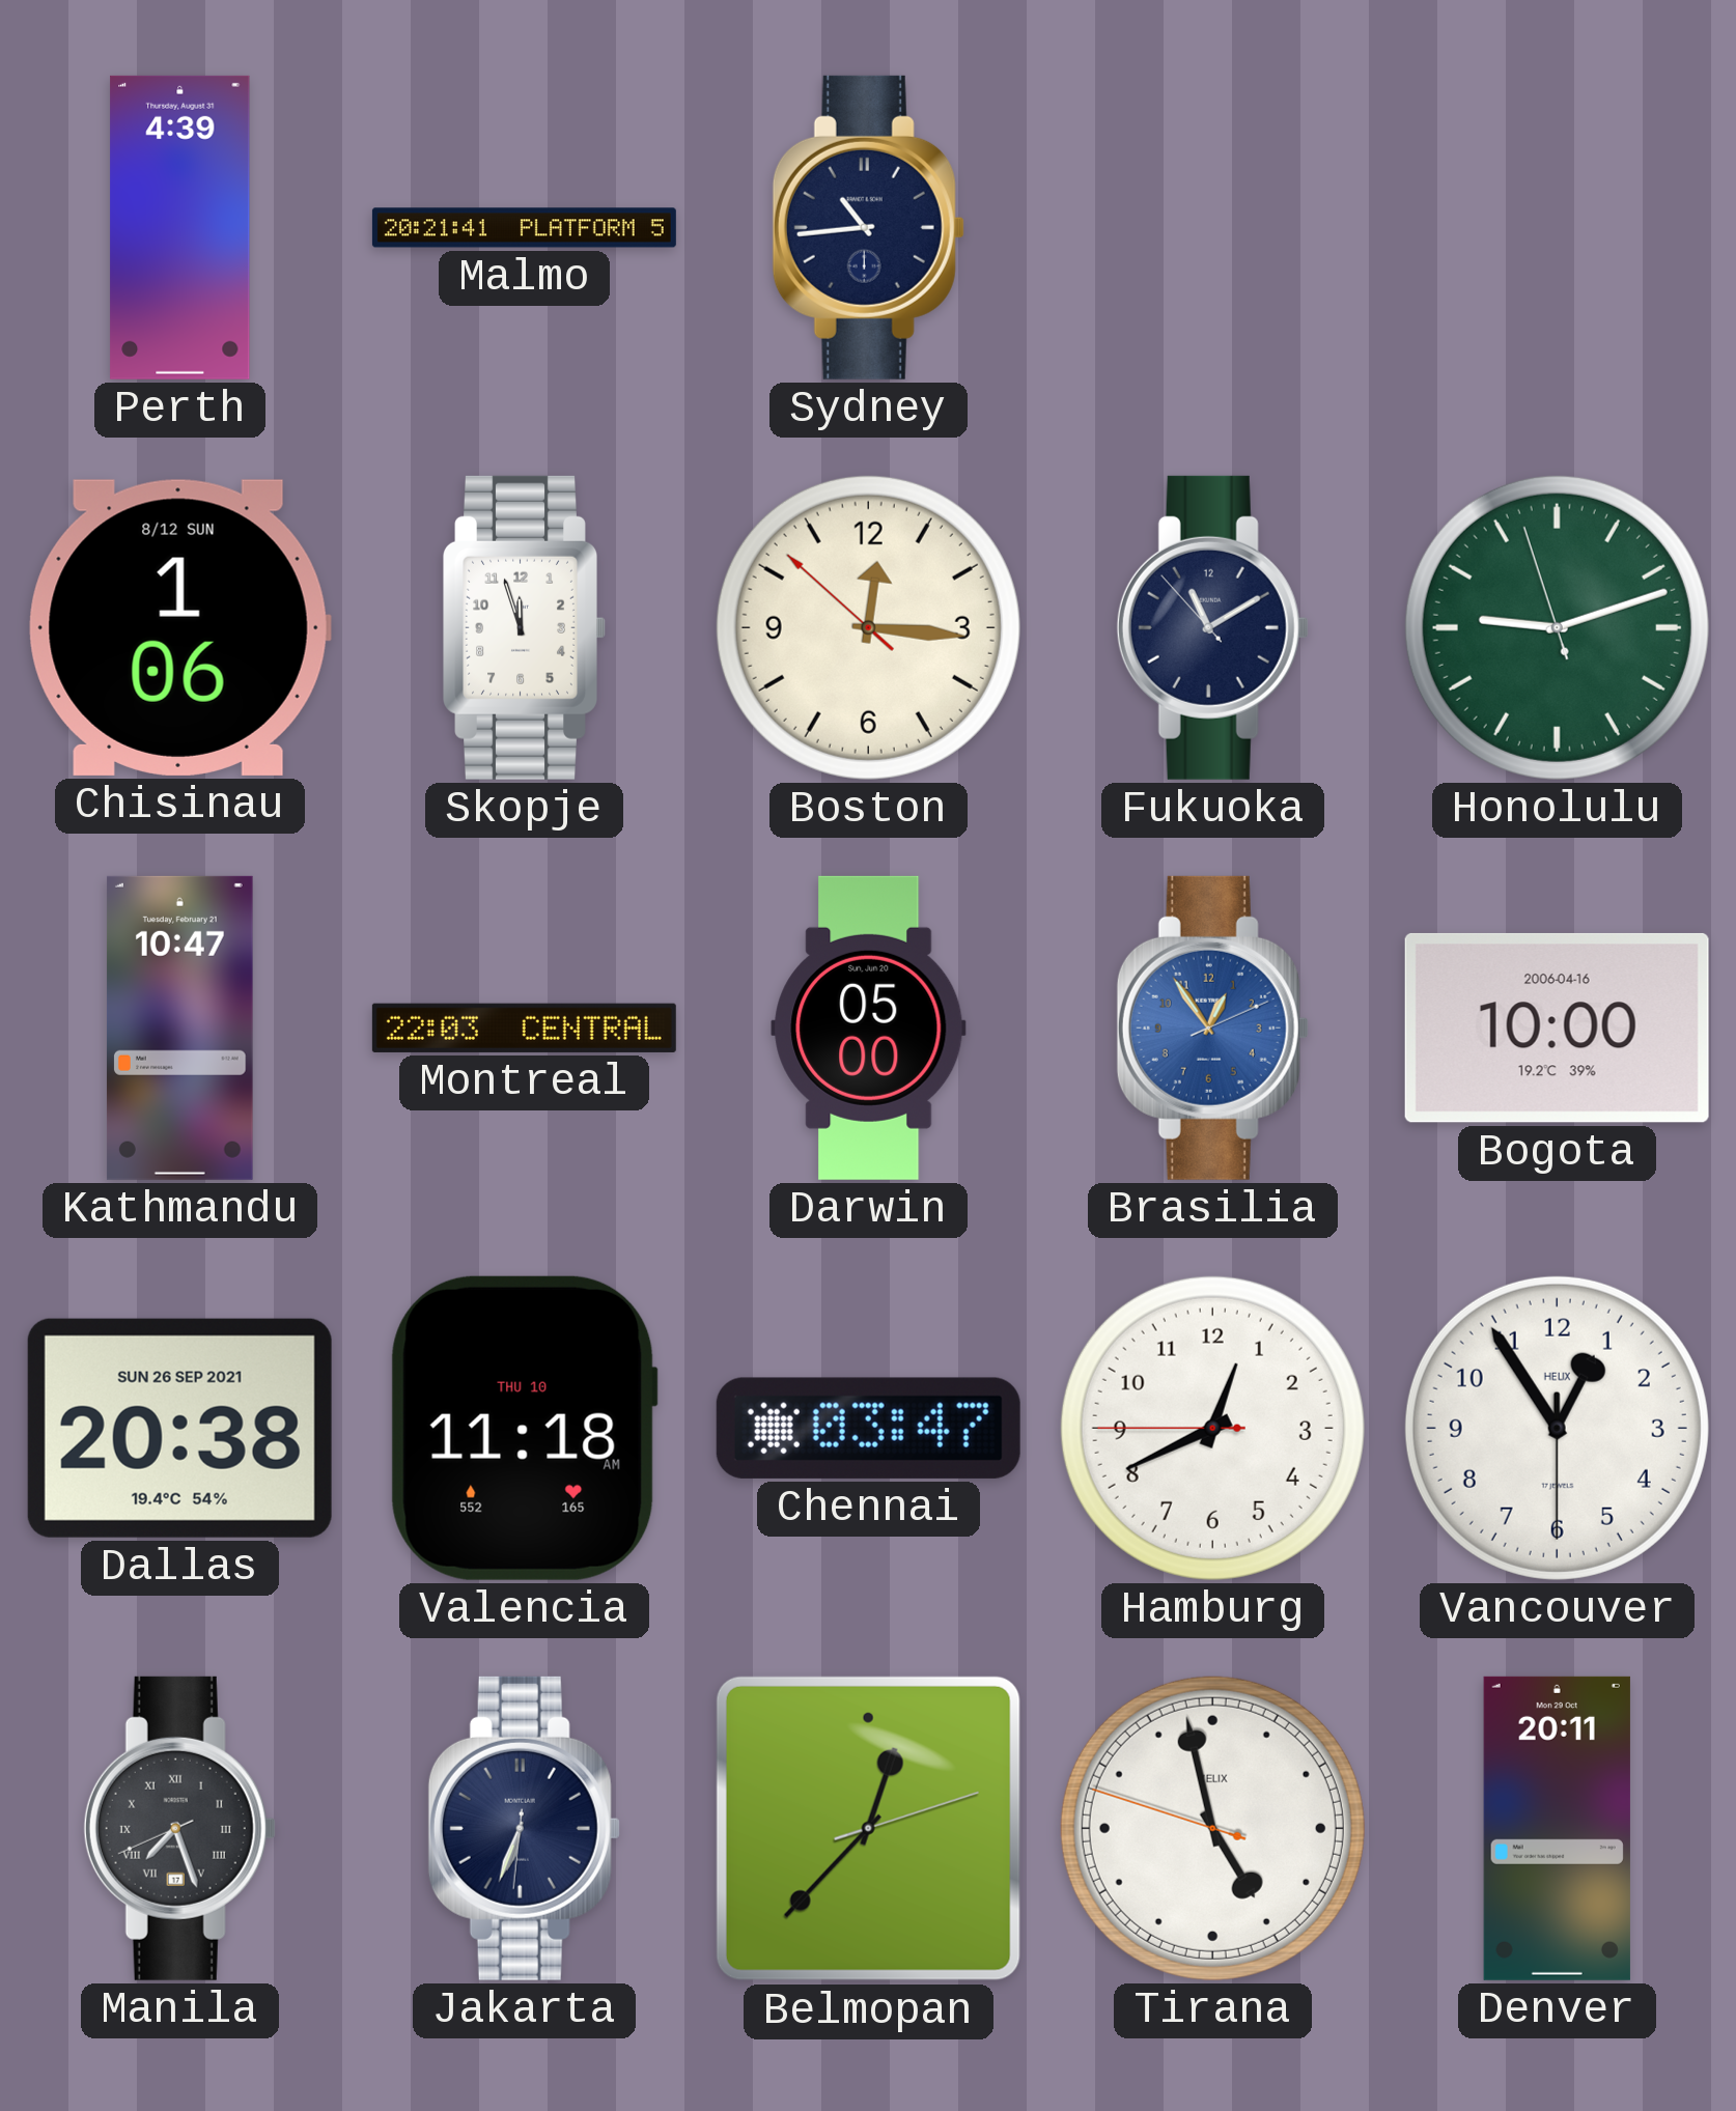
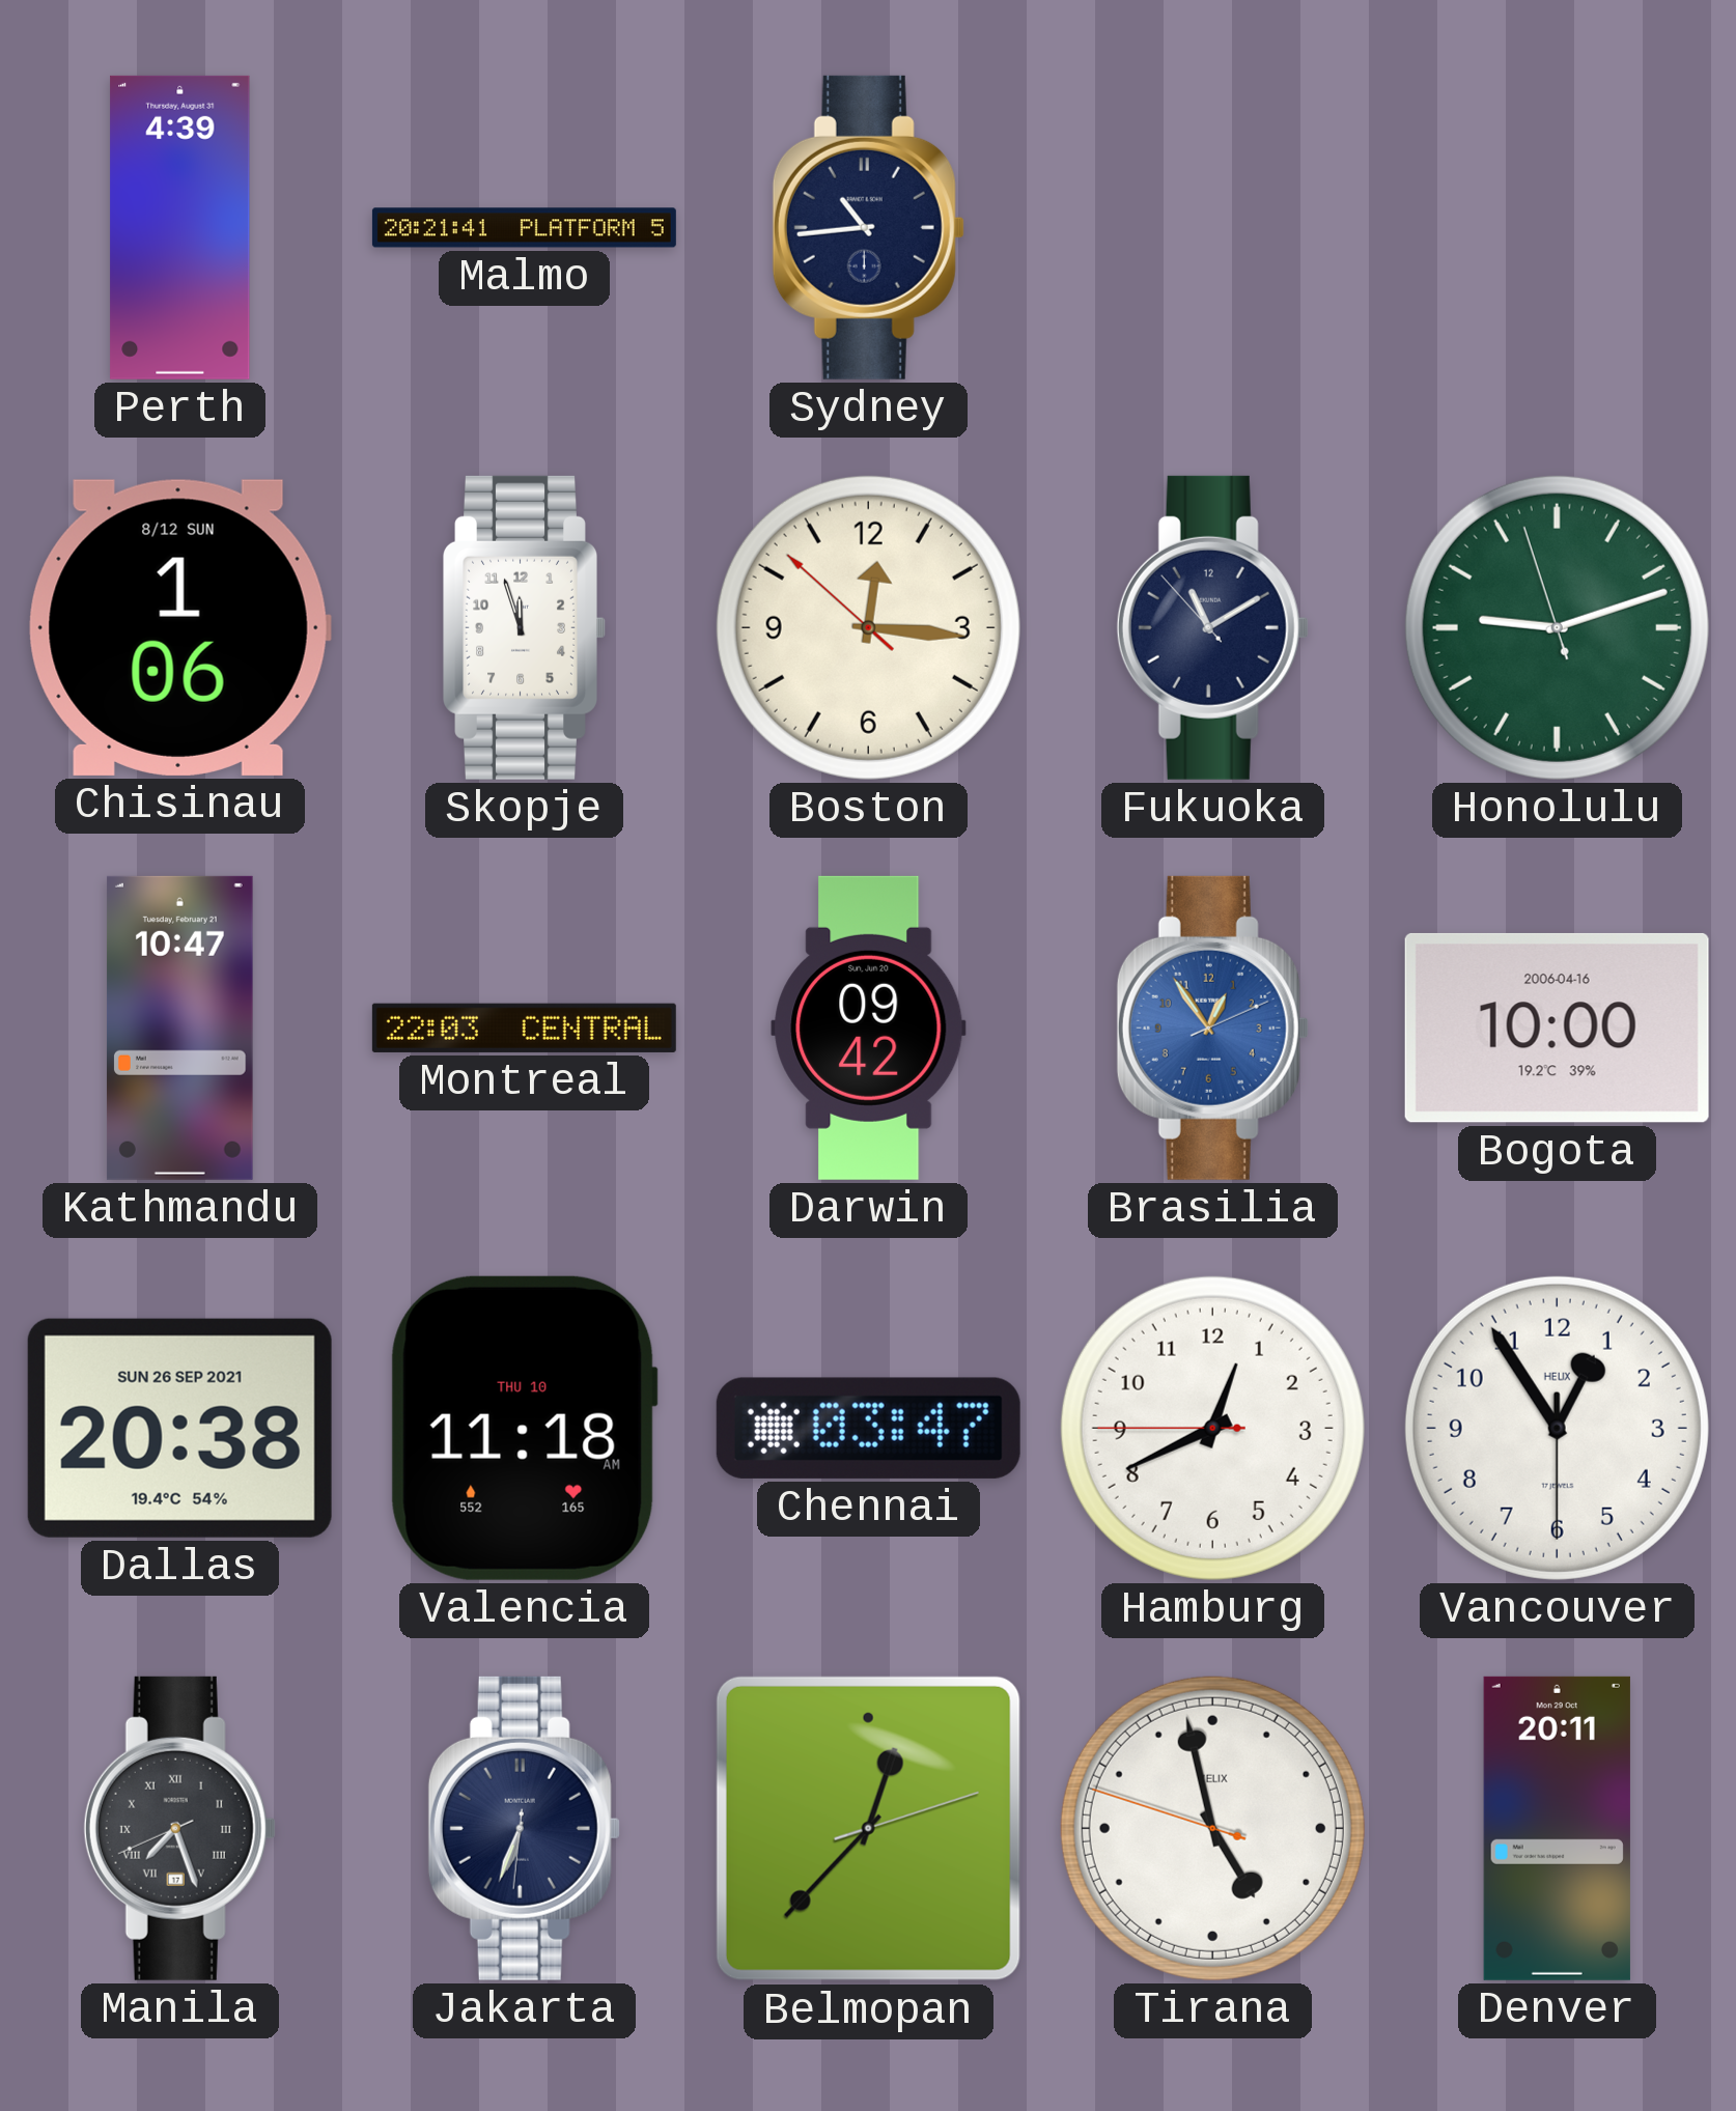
Darwin: 05:00 -> 09:42 (869, 1028)
